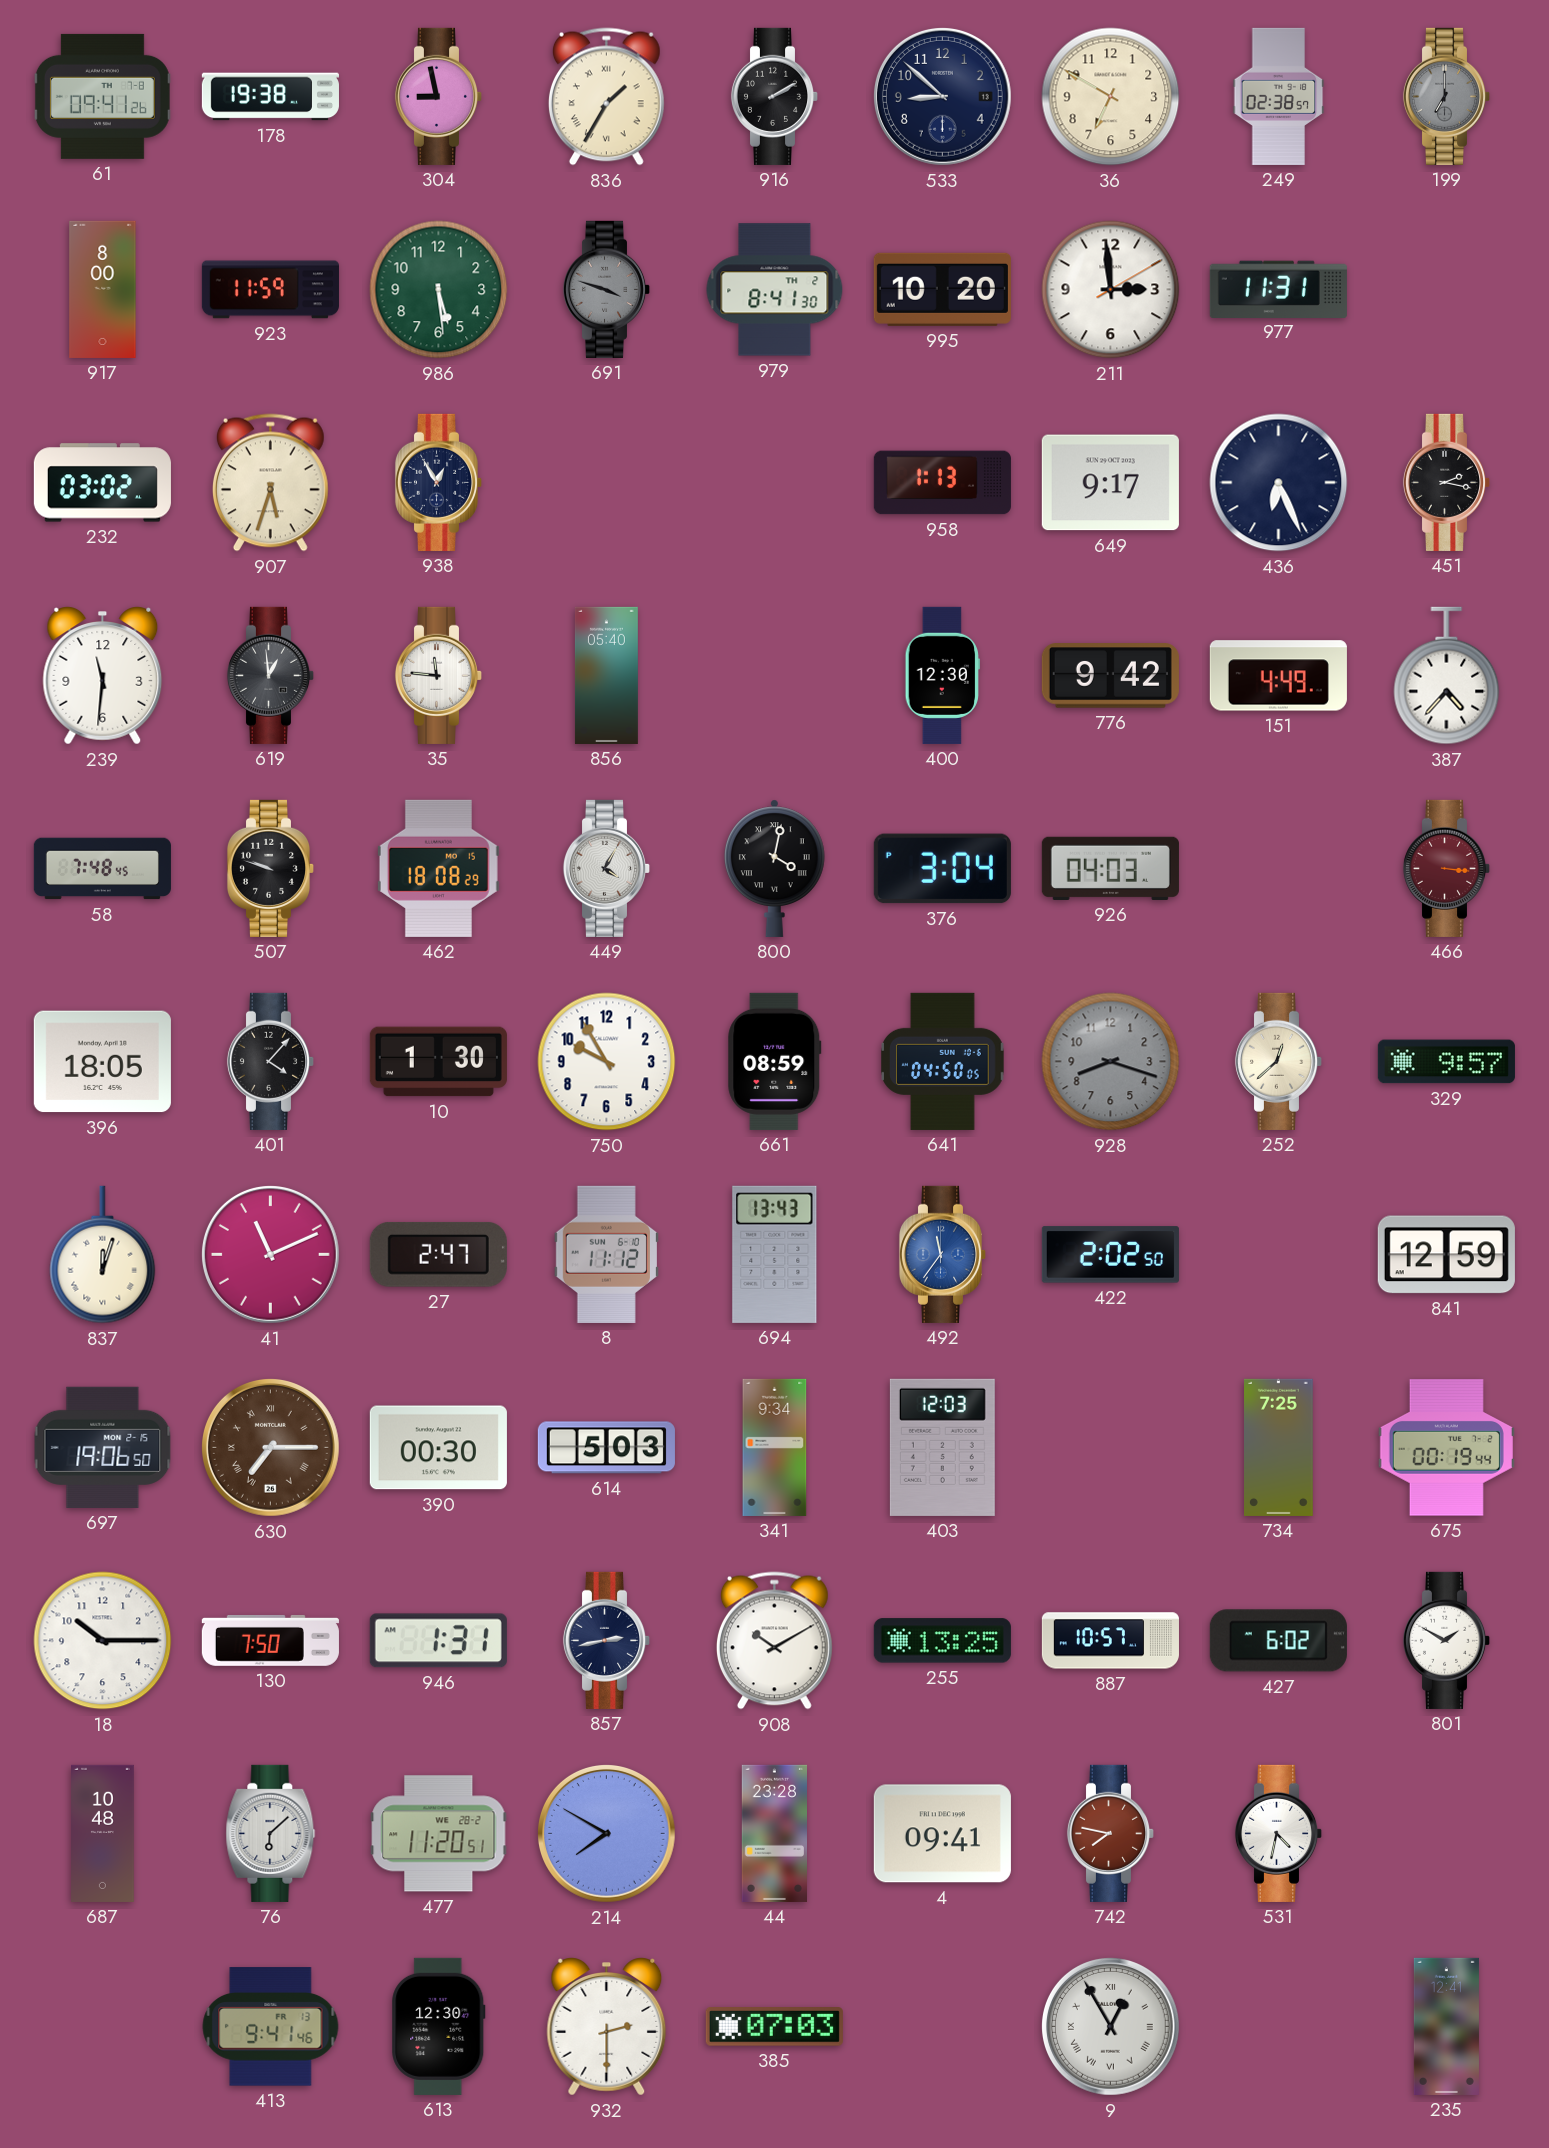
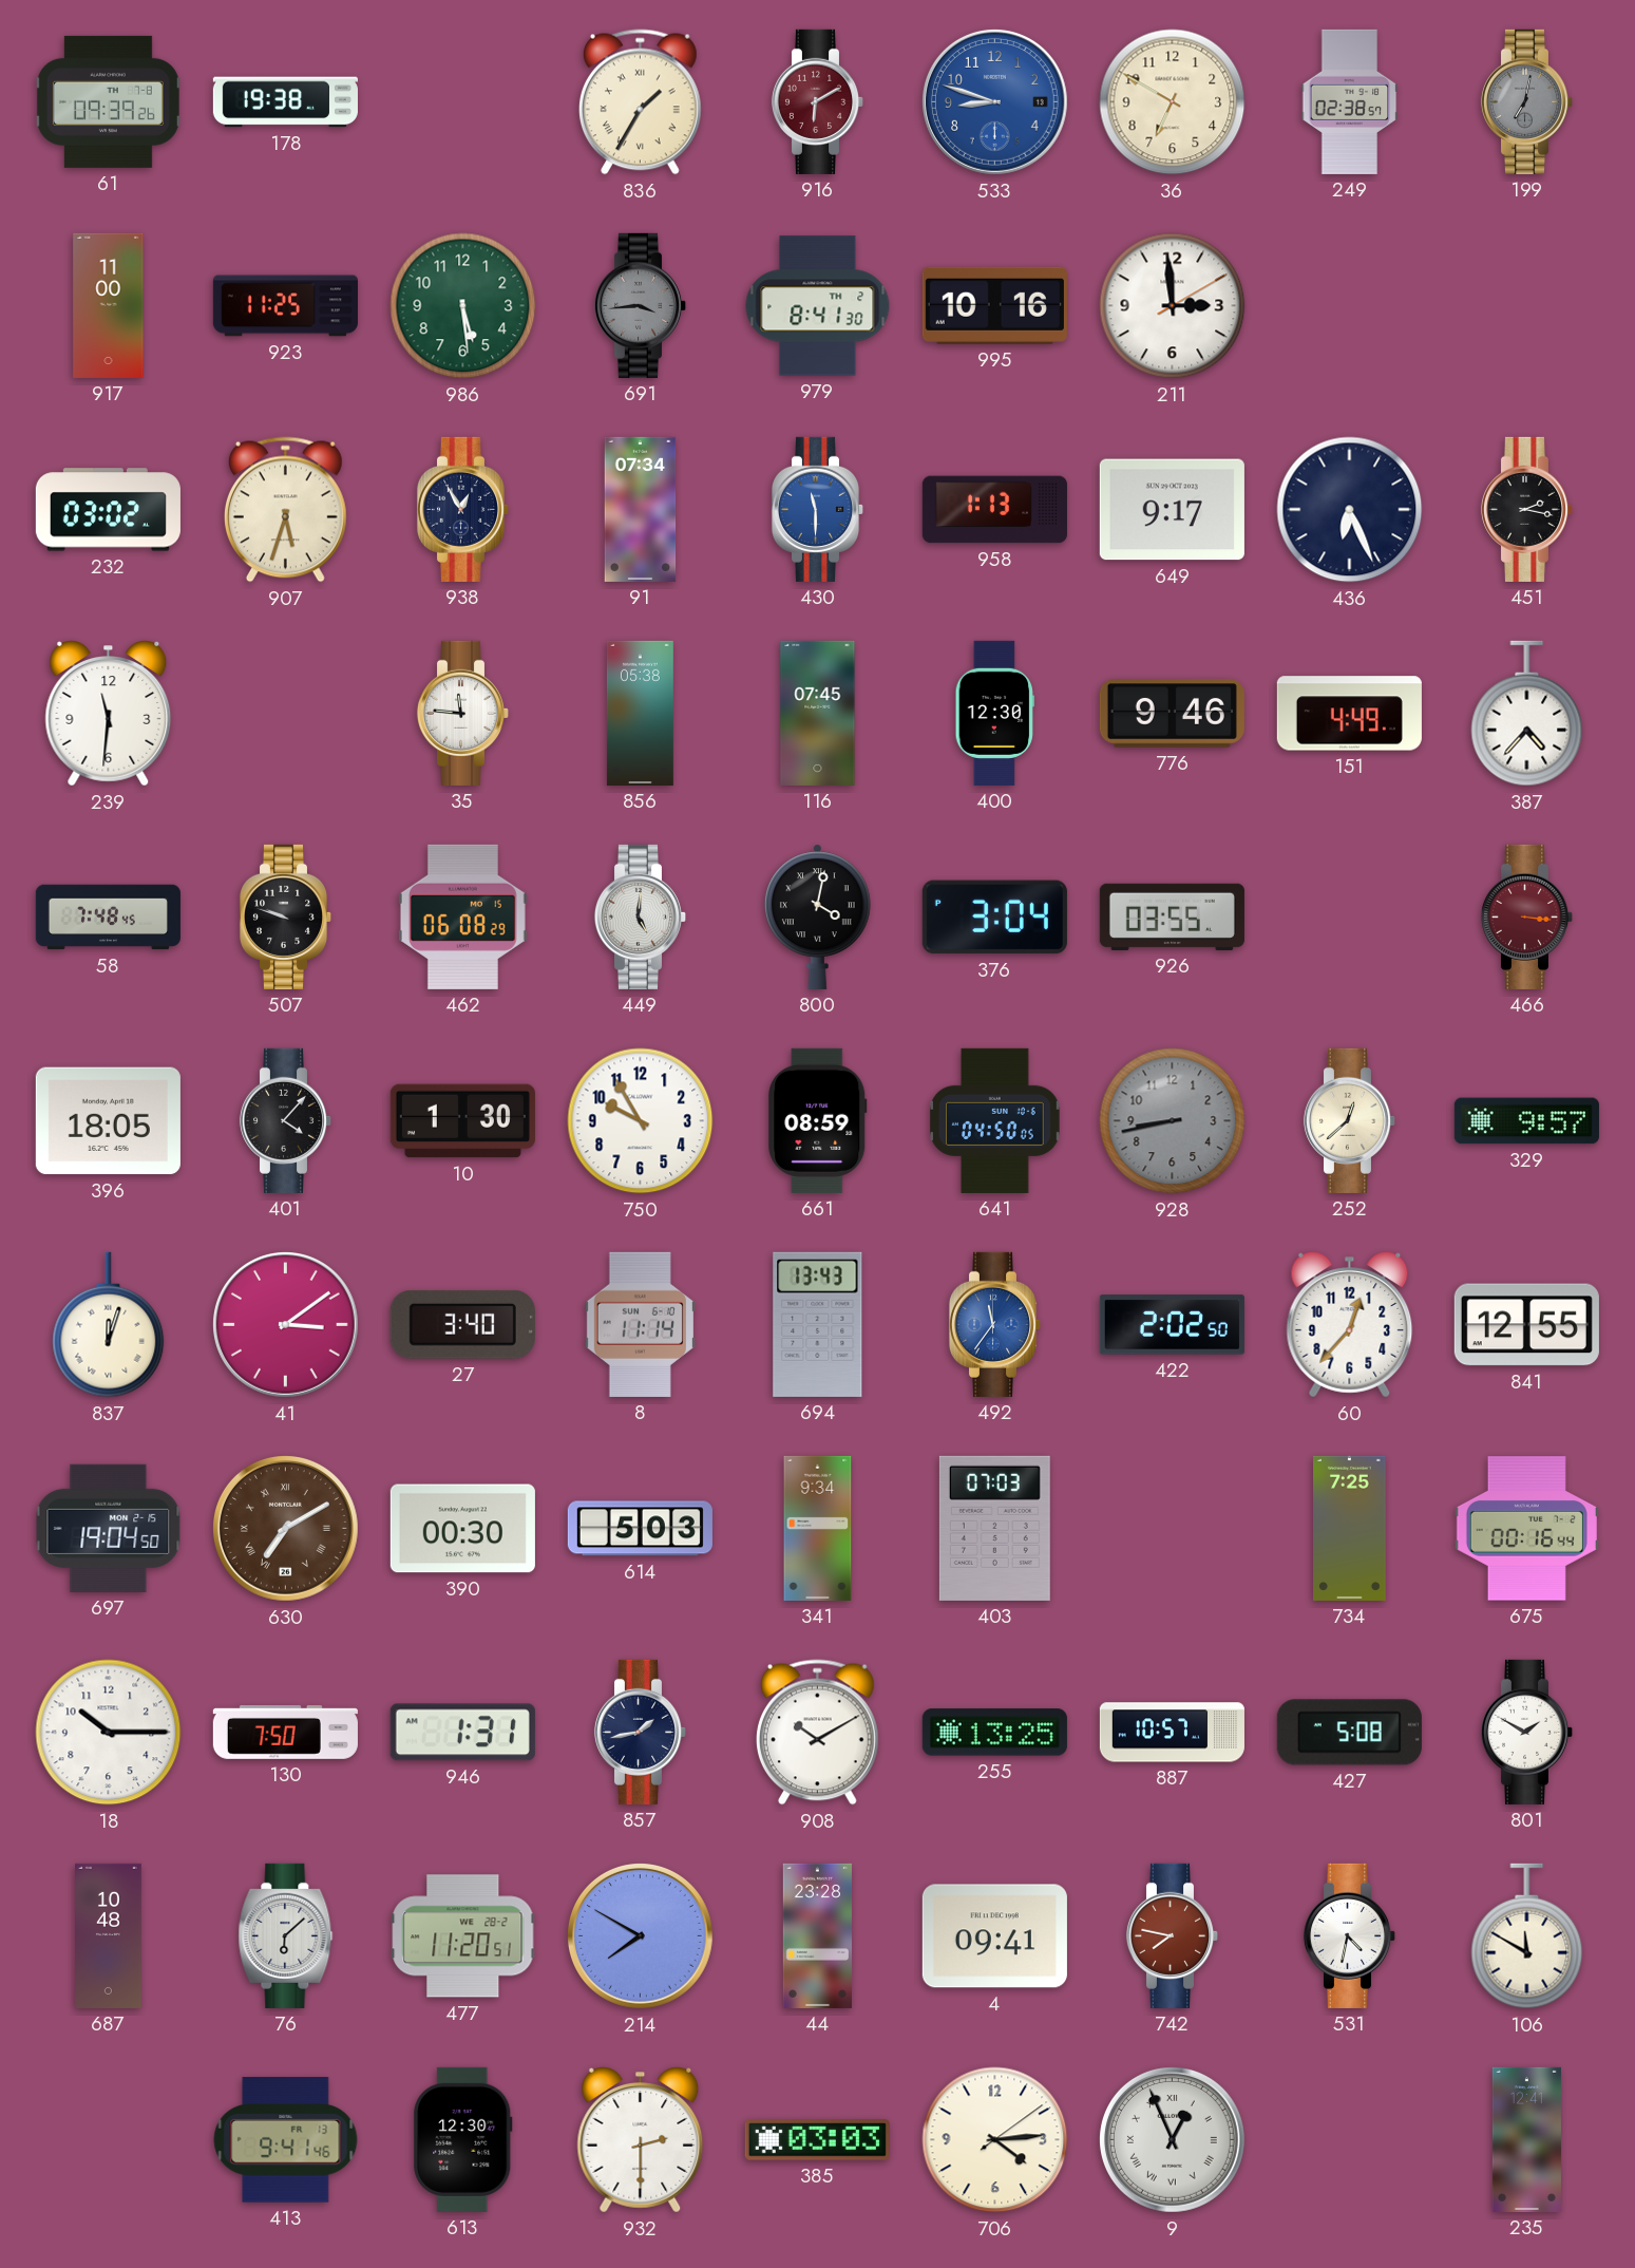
61: 09:41 -> 09:39 (108, 101)
304: 8:58 -> none (439, 96)
916: 2:10 -> 6:10 (818, 101)
916 dial: black -> burgundy (818, 101)
533: 8:52 -> 8:48 (994, 101)
533 dial: navy -> blue (994, 101)
199: 7:00 -> 7:02 (1527, 101)
917: 8:00 -> 11:00 (109, 305)
923: 11:59 -> 11:25 (285, 306)
691: 3:48 -> 3:44 (641, 305)
995: 10:20 -> 10:16 (994, 305)
977: 11:31 -> none (1278, 289)
91: none -> 07:34 (641, 509)
430: none -> 11:30 (818, 509)
619: 12:59 -> none (271, 675)
856: 05:40 -> 05:38 (640, 713)
116: none -> 07:45 (818, 713)
776: 9:42 -> 9:46 (1172, 714)
462: 18:08 -> 06:08 (462, 916)
449: 4:05 -> 5:01 (641, 916)
926: 04:03 -> 03:55 (1172, 916)
928: 8:18 -> 8:43 (1173, 1121)
41: 11:11 -> 3:09 (285, 1324)
27: 2:47 -> 3:40 (462, 1324)
8: 11:12 -> 11:14 (640, 1324)
60: none -> 12:37 (1350, 1325)
841: 12:59 -> 12:55 (1526, 1325)
697: 19:06 -> 19:04 (109, 1528)
630: 7:15 -> 7:10 (285, 1528)
403: 12:03 -> 07:03 (994, 1528)
675: 00:19 -> 00:16 (1526, 1529)
857: 2:43 -> 1:43 (641, 1732)
427: 6:02 -> 5:08 (1349, 1733)
106: none -> 11:50 (1527, 1936)
385: 07:03 -> 03:03 (817, 2140)
706: none -> 4:14 (995, 2140)
9: 12:55 -> 12:56 (1172, 2139)
